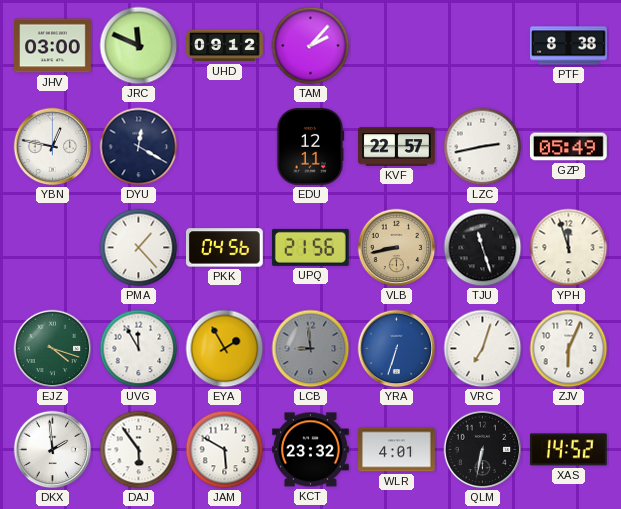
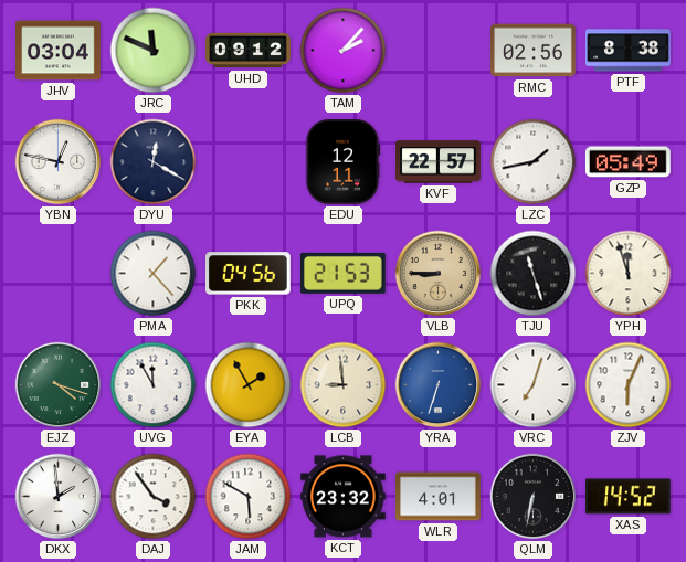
JHV: 03:00 -> 03:04 (59, 51)
RMC: none -> 02:56 (534, 51)
LZC: 2:43 -> 1:43 (534, 162)
UPQ: 21:56 -> 21:53 (344, 273)
VLB: 8:43 -> 8:45 (439, 274)
LCB dial: grey -> cream (344, 385)
DAJ: 5:54 -> 3:54 (154, 497)
